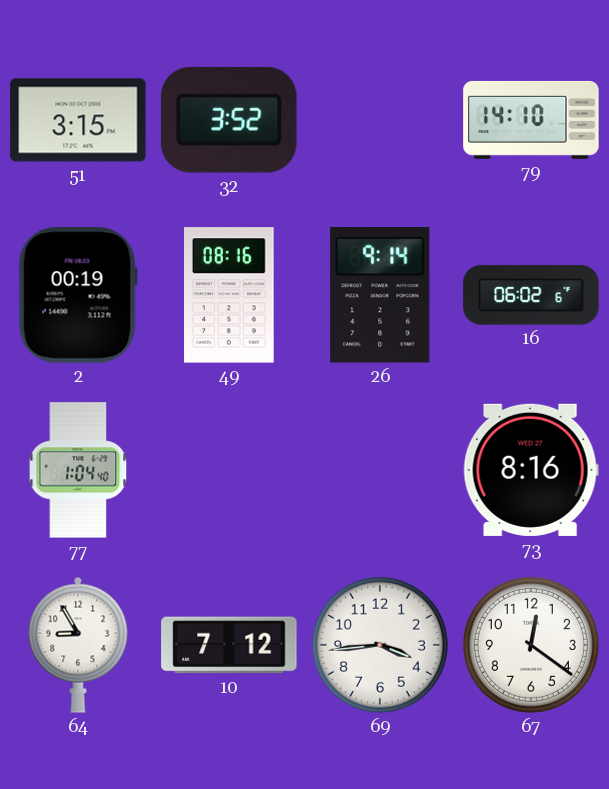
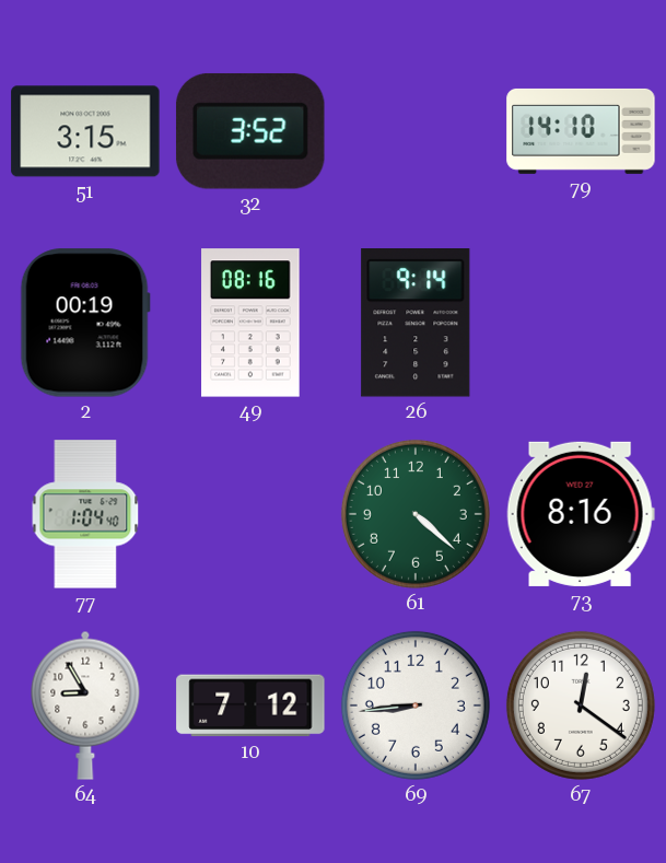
16: 06:02 -> none (531, 295)
61: none -> 4:22 (416, 514)
69: 3:44 -> 8:44 (416, 705)
